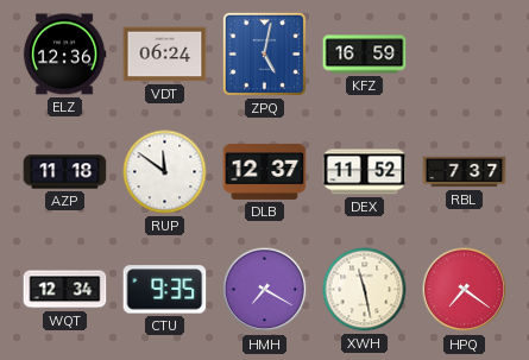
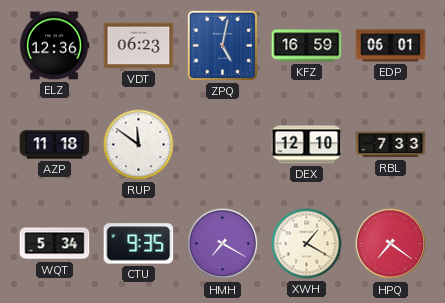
VDT: 06:24 -> 06:23 (139, 46)
EDP: none -> 06:01 (391, 46)
DLB: 12:37 -> none (265, 171)
DEX: 11:52 -> 12:10 (307, 145)
RBL: 7:37 -> 7:33 (391, 145)
WQT: 12:34 -> 5:34 (55, 244)
XWH: 11:28 -> 1:20 (307, 244)
